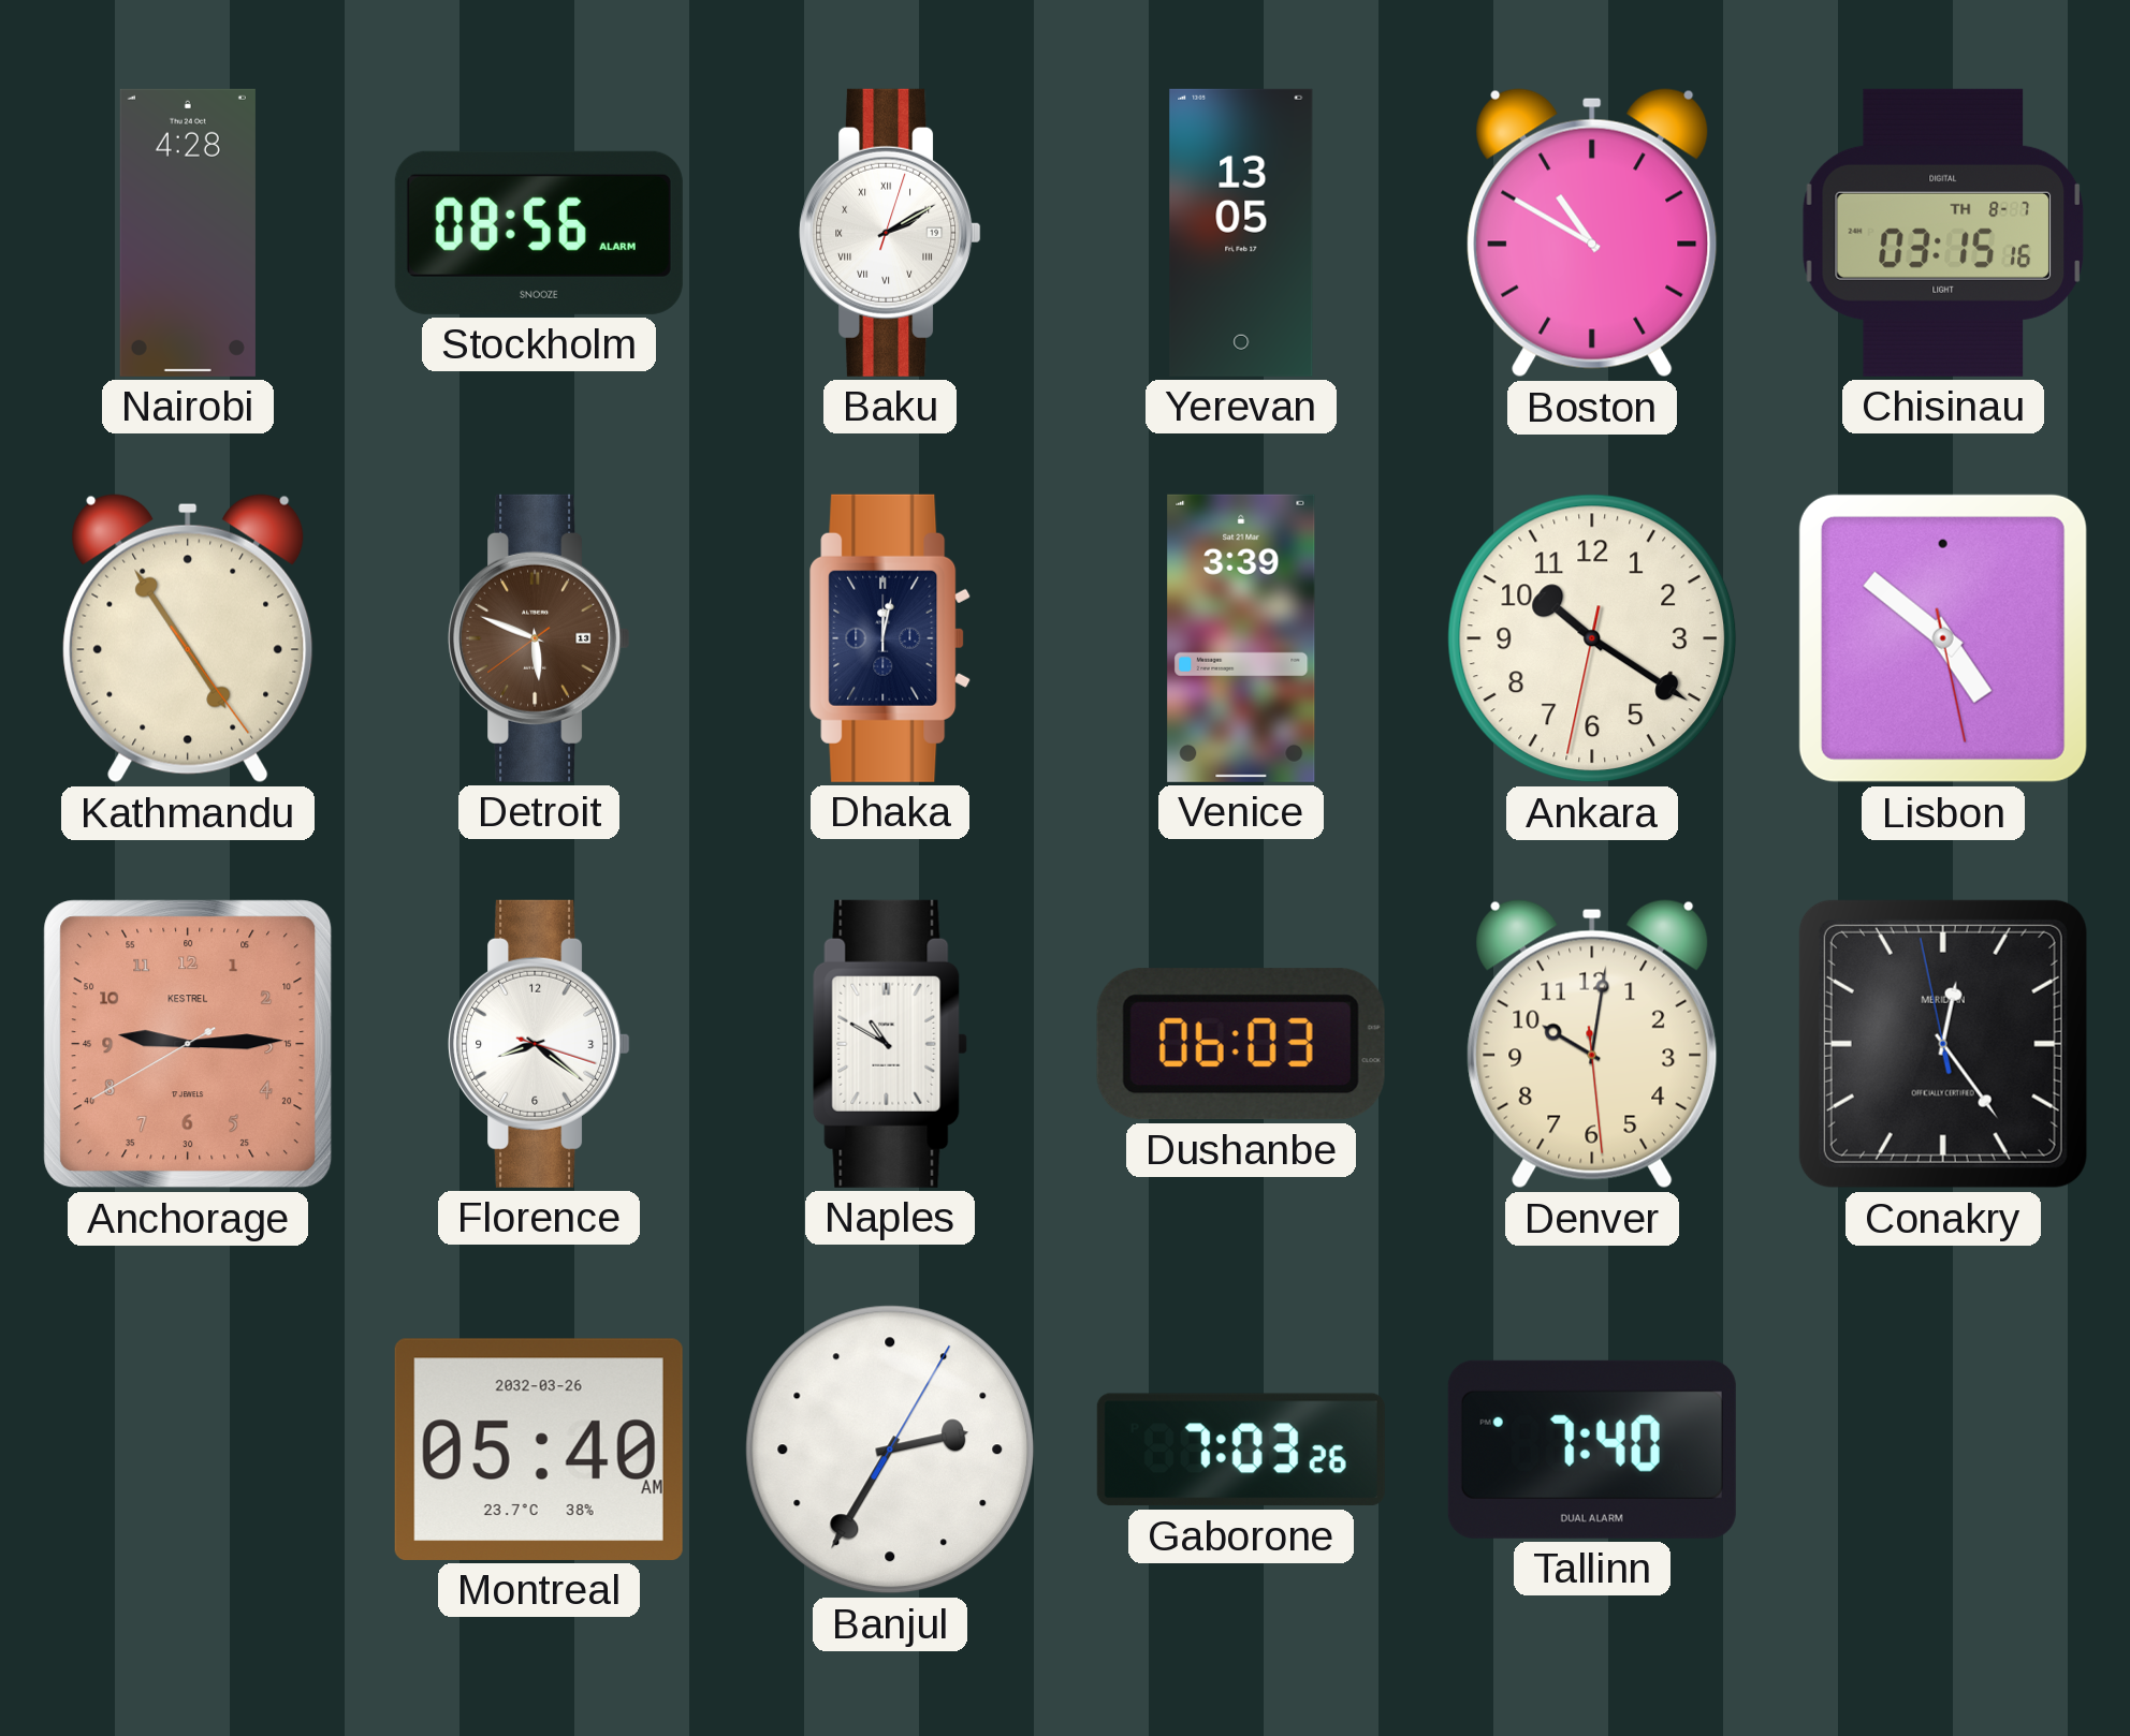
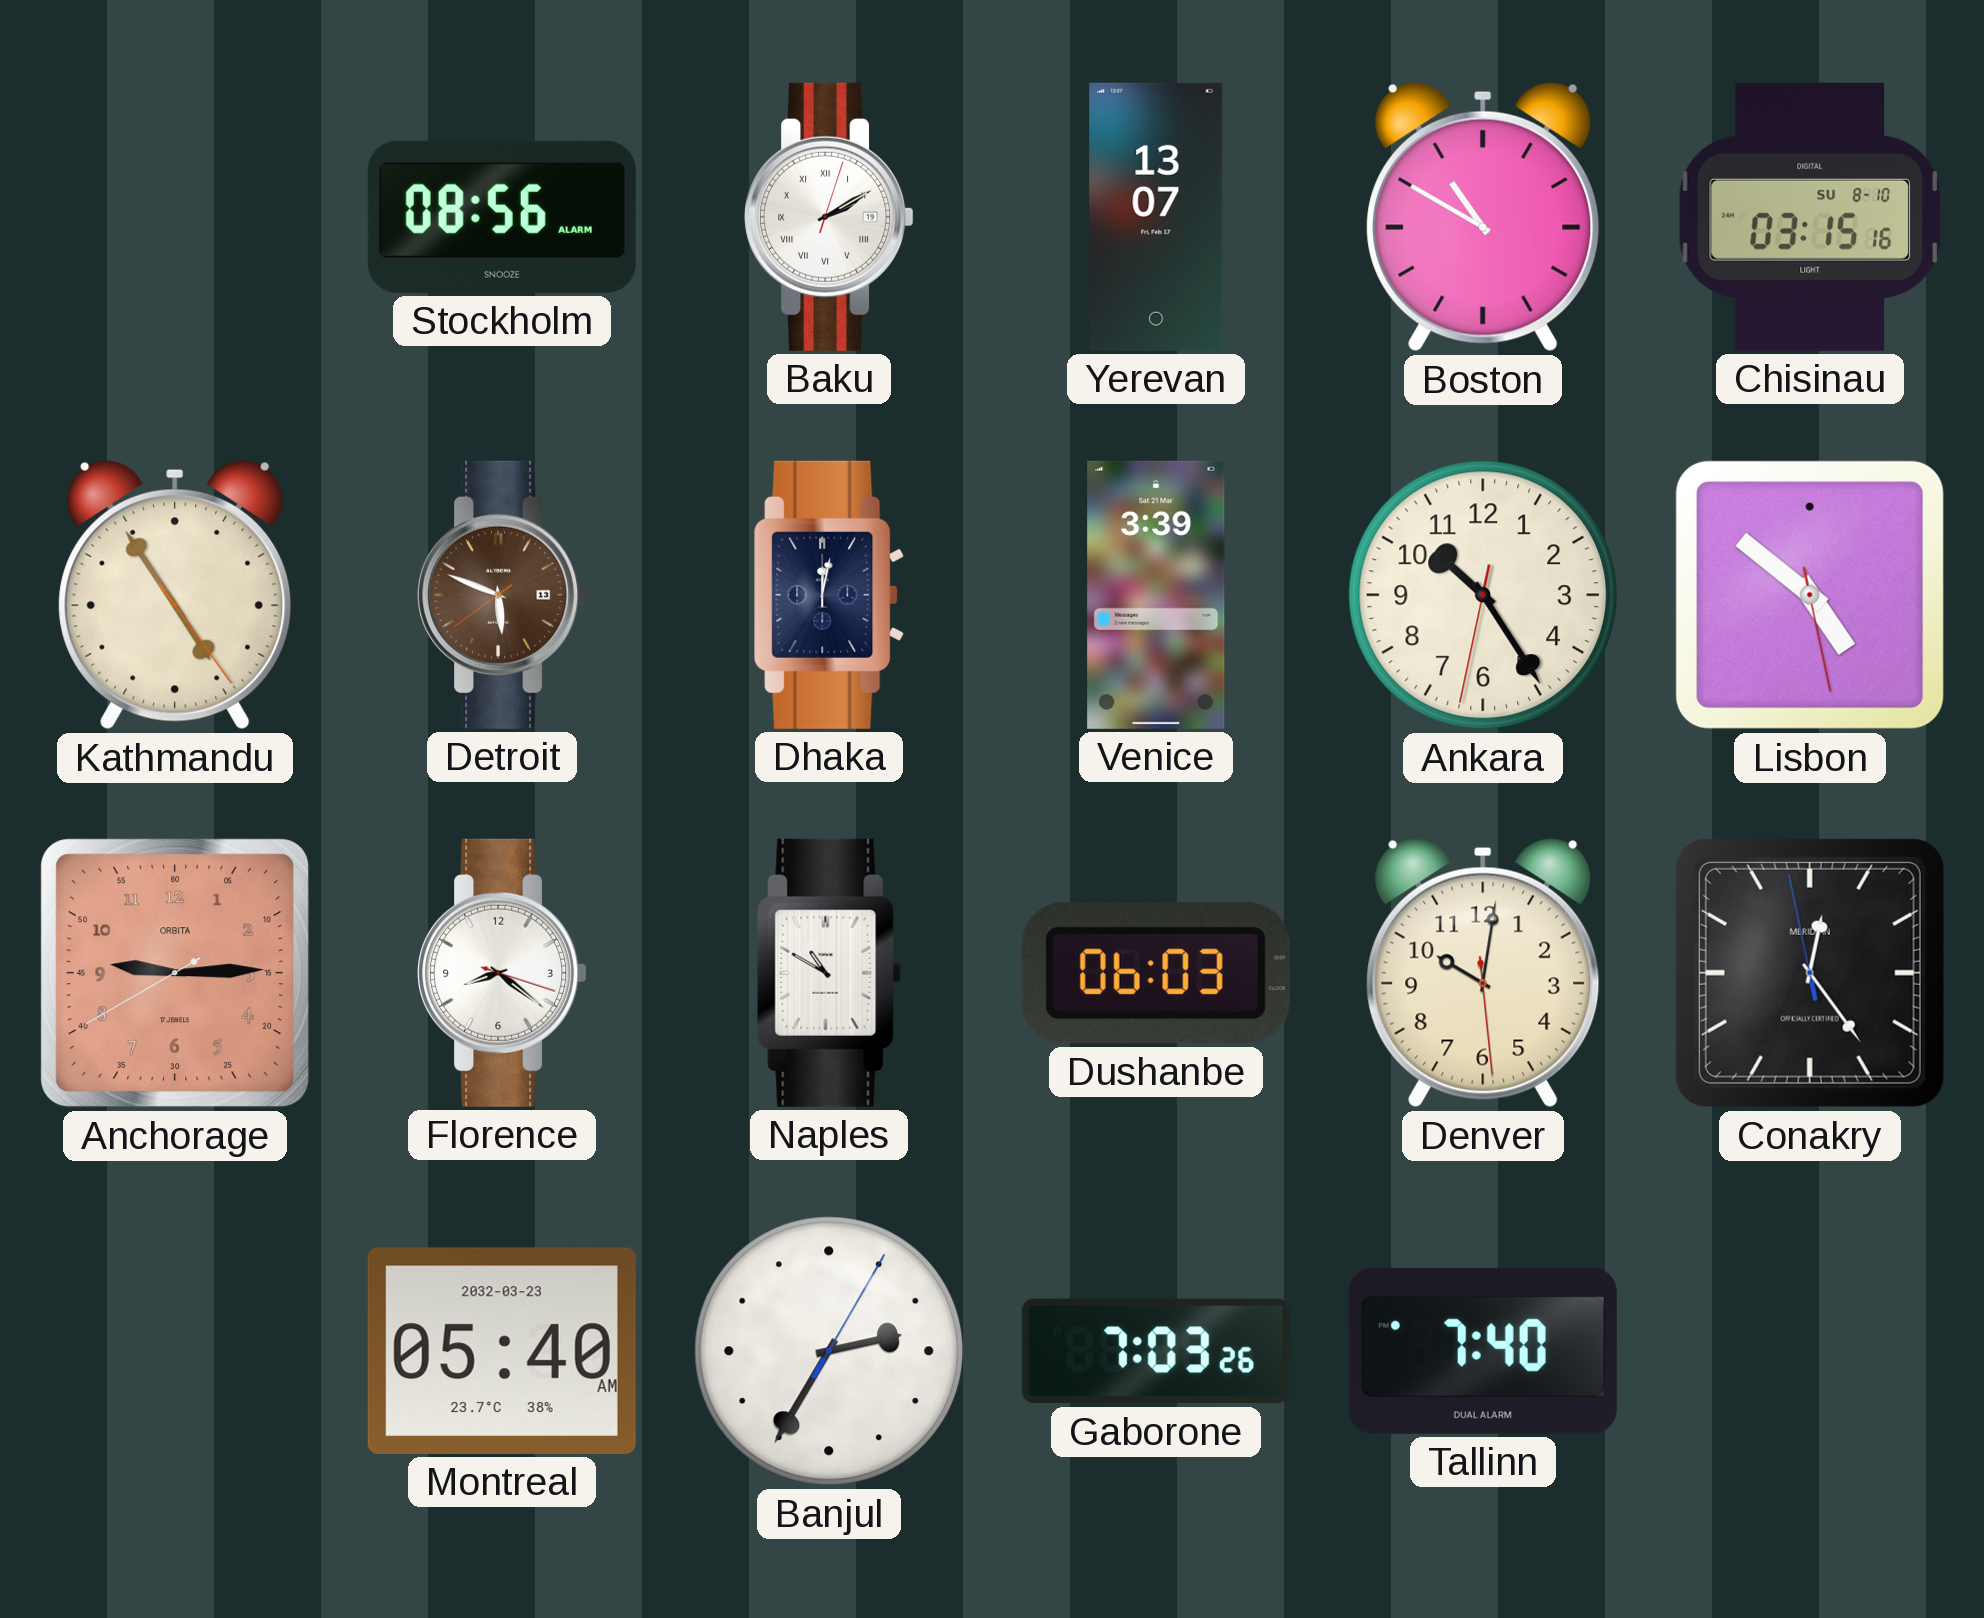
Nairobi: 4:28 -> none (188, 233)
Yerevan: 13:05 -> 13:07 (1156, 217)
Chisinau date: TH 8-7 -> SU 8-10 (1809, 217)
Ankara: 10:20 -> 10:24 (1483, 595)
Anchorage brand: KESTREL -> ORBITA (175, 973)
Montreal date: 2032-03-26 -> 2032-03-23 (502, 1351)
